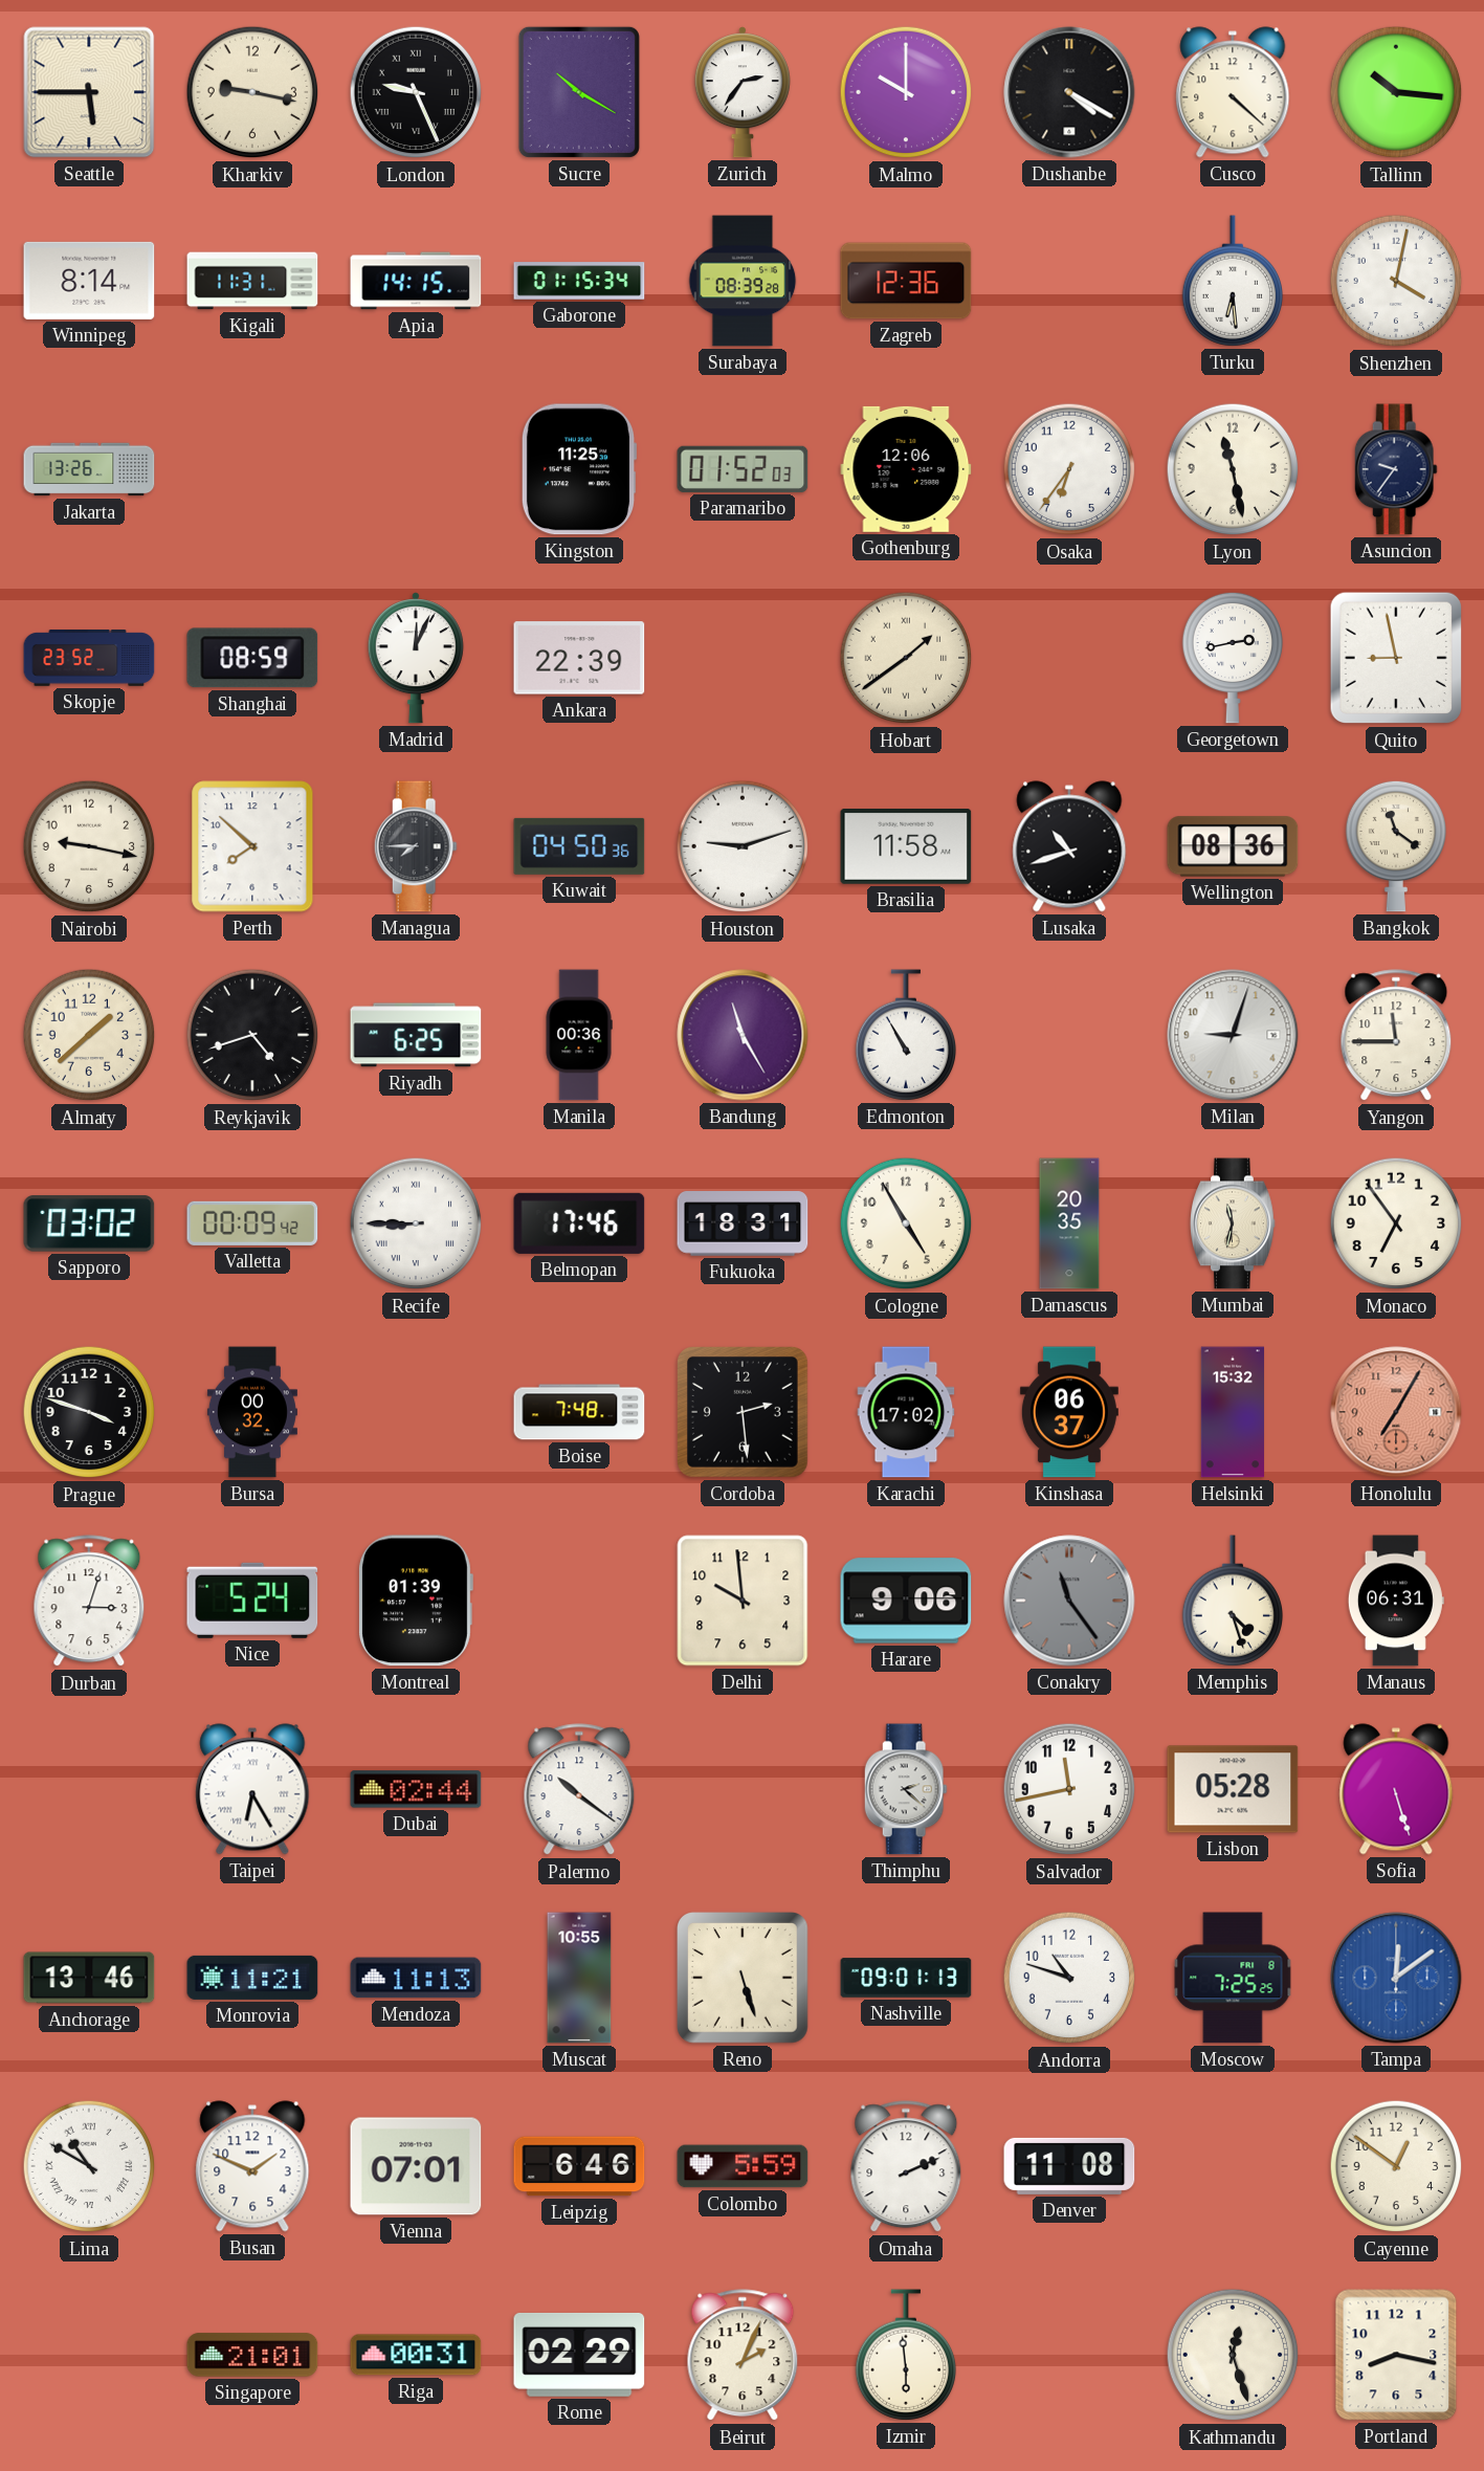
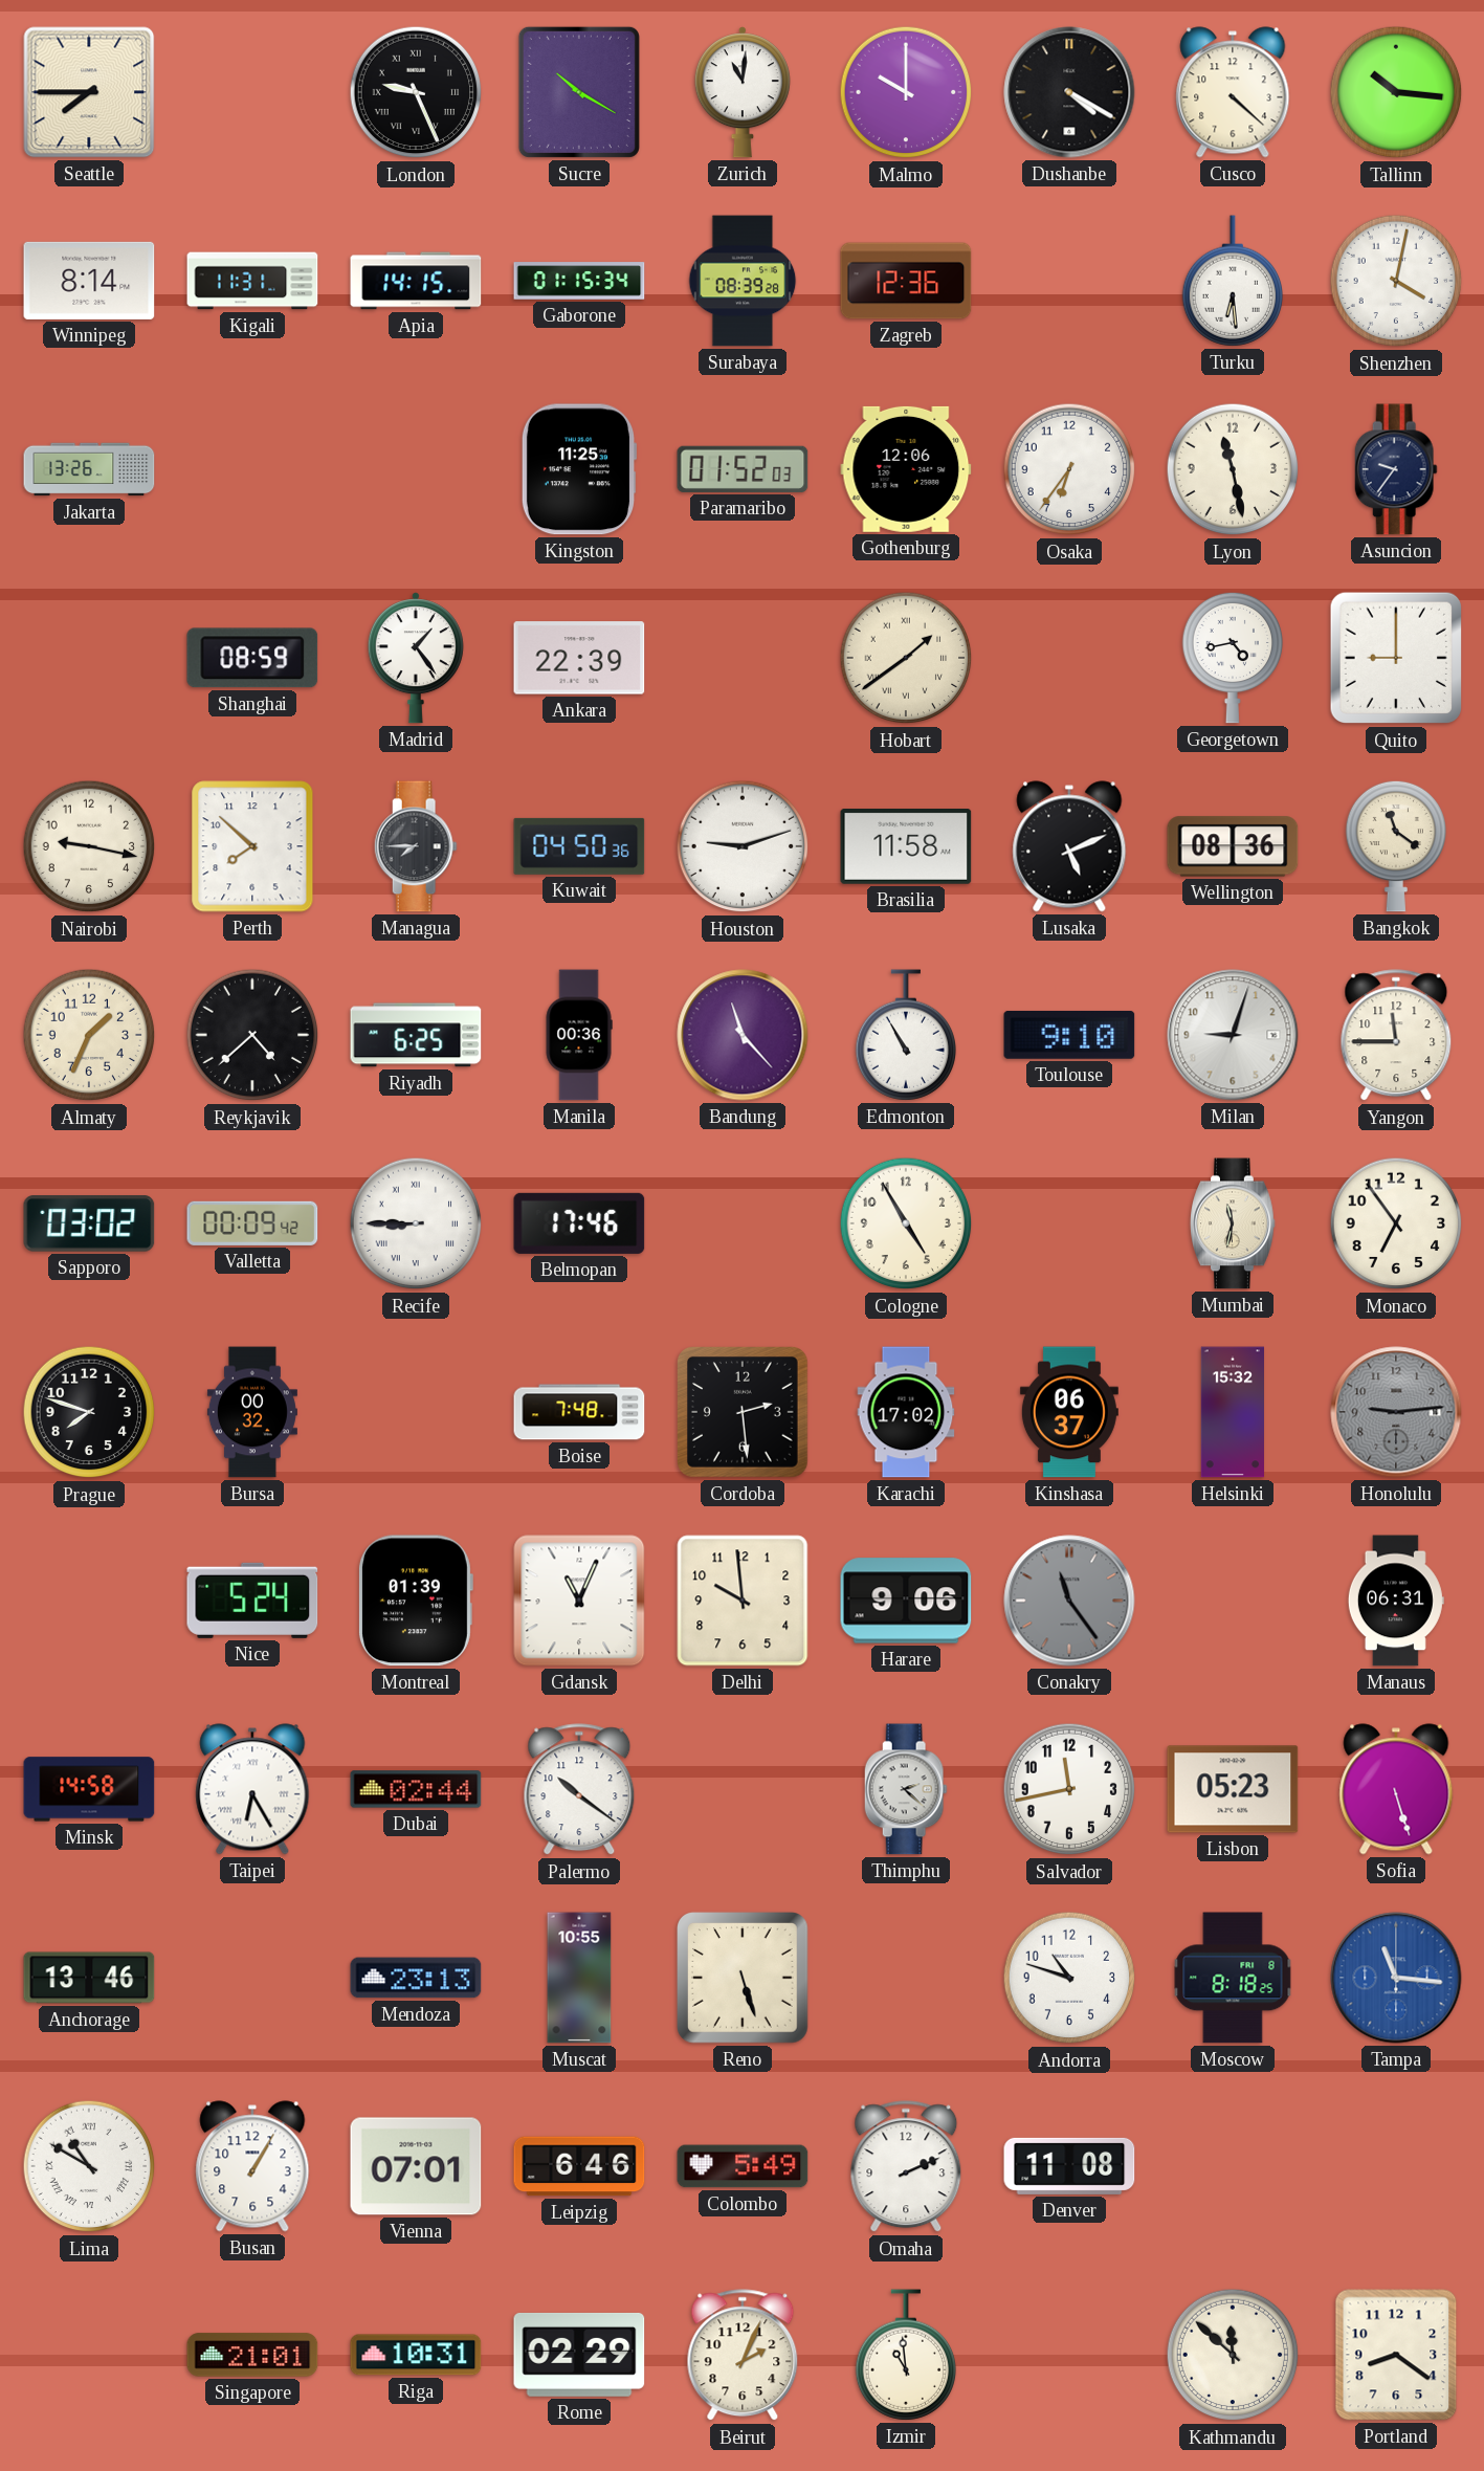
Seattle: 5:45 -> 7:45 (89, 92)
Kharkiv: 9:17 -> none (252, 92)
Zurich: 2:36 -> 11:01 (743, 92)
Skopje: 23:52 -> none (89, 658)
Madrid: 12:04 -> 1:24 (416, 658)
Georgetown: 2:43 -> 4:43 (1232, 658)
Quito: 8:58 -> 9:00 (1396, 658)
Lusaka: 10:42 -> 5:11 (1069, 846)
Almaty: 1:38 -> 1:34 (89, 1035)
Reykjavik: 4:42 -> 4:38 (252, 1035)
Bandung: 11:25 -> 11:23 (743, 1035)
Toulouse: none -> 9:10 (1069, 1035)
Fukuoka: 18:31 -> none (743, 1223)
Damascus: 20:35 -> none (1069, 1223)
Prague: 3:48 -> 7:48 (89, 1412)
Honolulu: 7:05 -> 9:14 (1396, 1412)
Honolulu dial: salmon -> grey (1396, 1412)
Durban: 3:03 -> none (89, 1602)
Gdansk: none -> 11:04 (579, 1601)
Memphis: 4:27 -> none (1232, 1601)
Minsk: none -> 14:58 (89, 1789)
Lisbon: 05:28 -> 05:23 (1233, 1789)
Monrovia: 11:21 -> none (252, 1978)
Mendoza: 11:13 -> 23:13 (416, 1978)
Nashville: 09:01 -> none (906, 1978)
Moscow: 7:25 -> 8:18 (1233, 1978)
Tampa: 12:09 -> 11:16 (1396, 1978)
Busan: 1:49 -> 1:05 (252, 2166)
Colombo: 5:59 -> 5:49 (743, 2166)
Cayenne: 12:51 -> none (1396, 2166)
Riga: 00:31 -> 10:31 (416, 2355)
Izmir: 5:59 -> 10:59 (905, 2355)
Kathmandu: 12:27 -> 11:52 (1233, 2355)
Portland: 8:17 -> 8:21 (1396, 2355)
